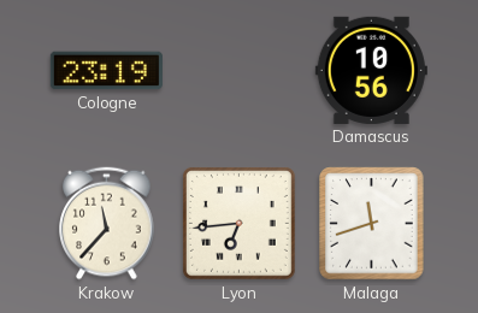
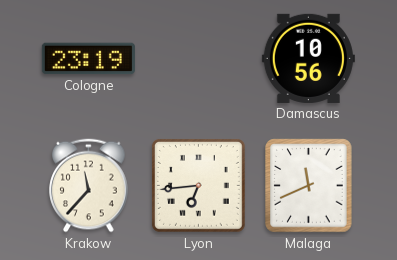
Malaga: 11:42 -> 11:41 (309, 186)
